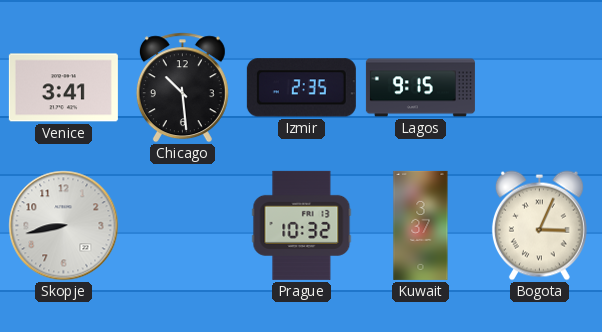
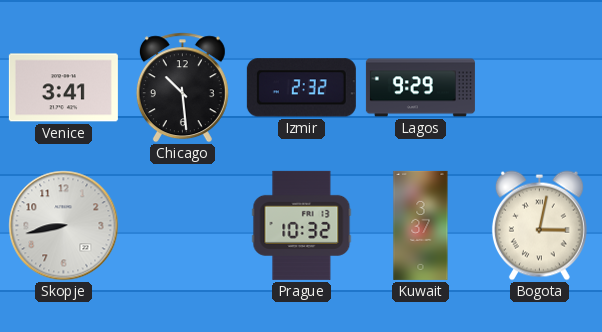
Izmir: 2:35 -> 2:32 (301, 88)
Lagos: 9:15 -> 9:29 (420, 88)
Bogota: 3:04 -> 3:02 (539, 226)
